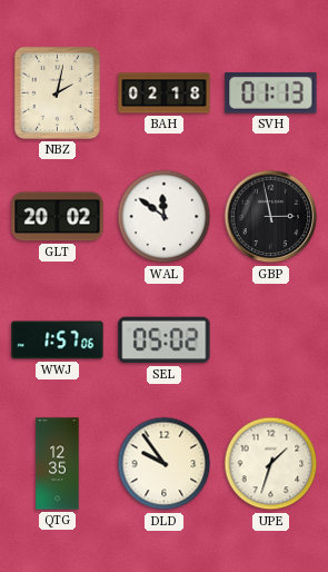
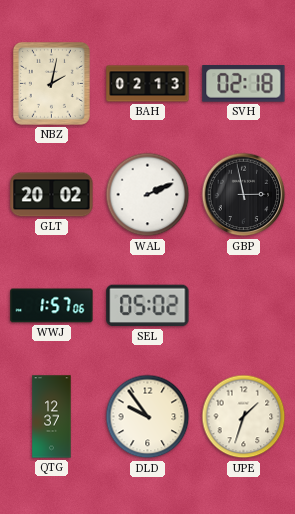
BAH: 02:18 -> 02:13 (148, 84)
SVH: 01:13 -> 02:18 (244, 84)
WAL: 11:51 -> 2:11 (148, 195)
QTG: 12:35 -> 12:37 (52, 417)
